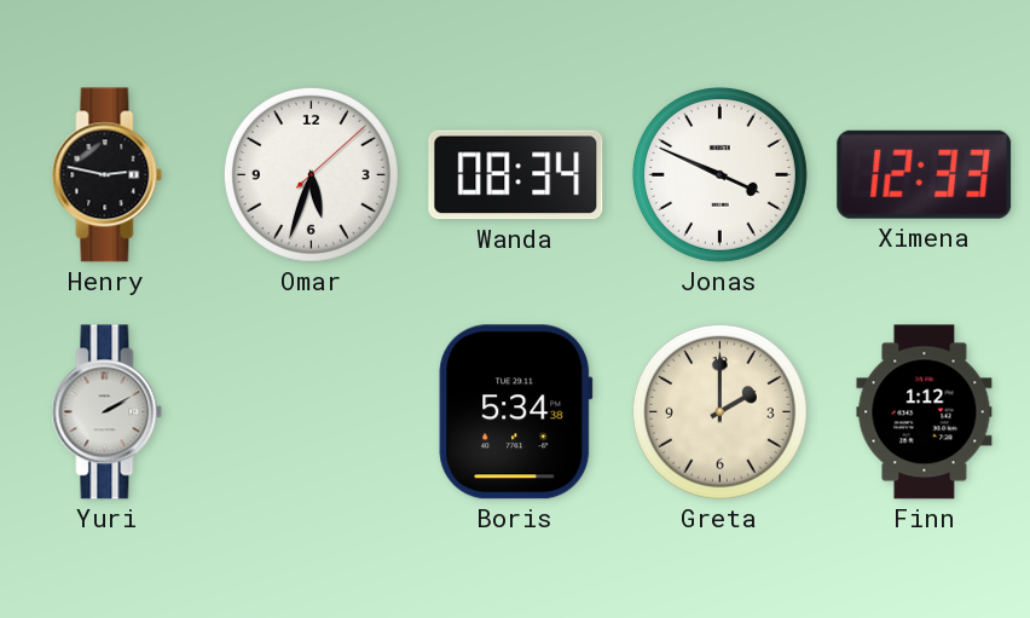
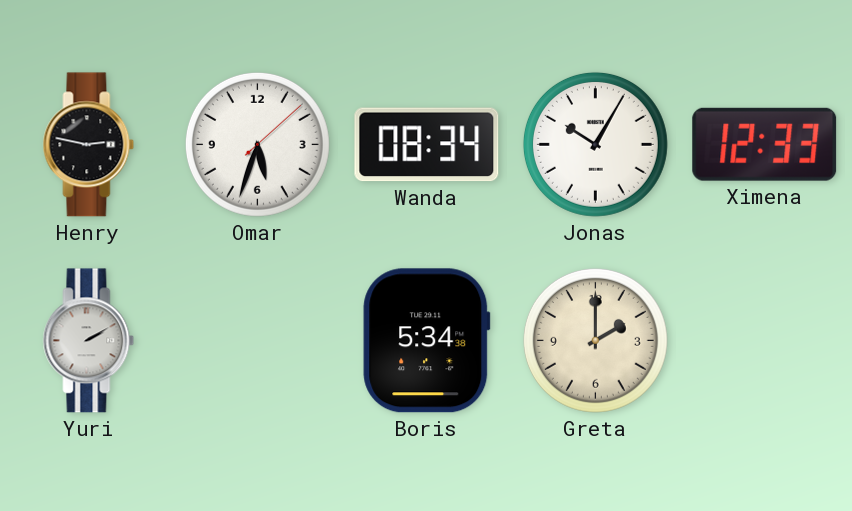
Jonas: 3:49 -> 10:05 (595, 144)
Finn: 1:12 -> none (925, 412)
